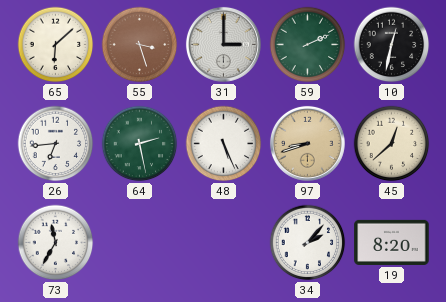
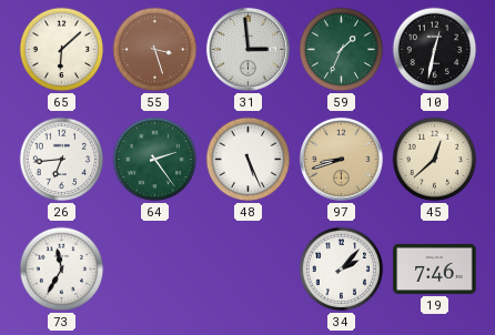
31: 3:00 -> 2:59 (247, 49)
59: 2:11 -> 1:34 (342, 50)
64: 2:28 -> 2:24 (155, 160)
19: 8:20 -> 7:46 (435, 268)
